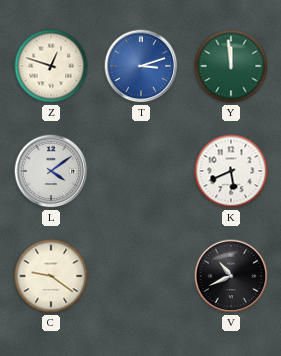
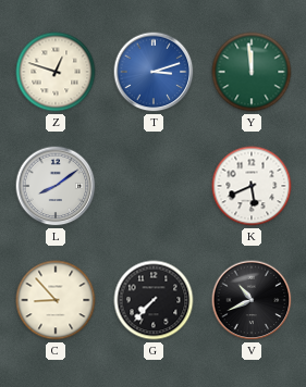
L: 4:09 -> 8:09 (56, 186)
C: 9:21 -> 8:53 (56, 300)
G: none -> 7:37 (154, 300)
